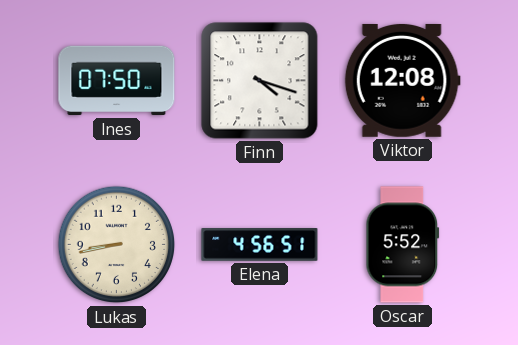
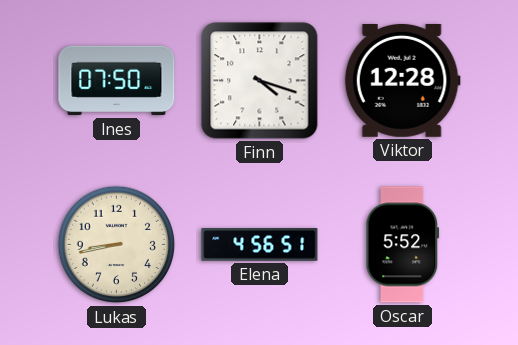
Viktor: 12:08 -> 12:28 (402, 80)
